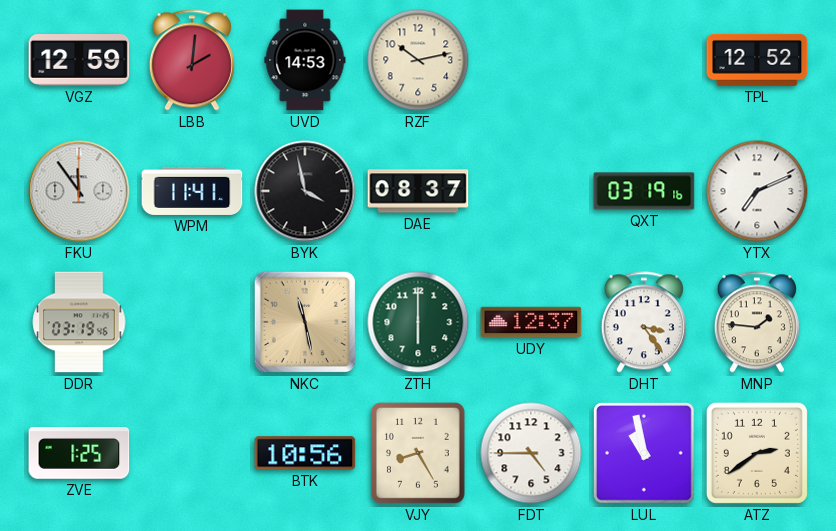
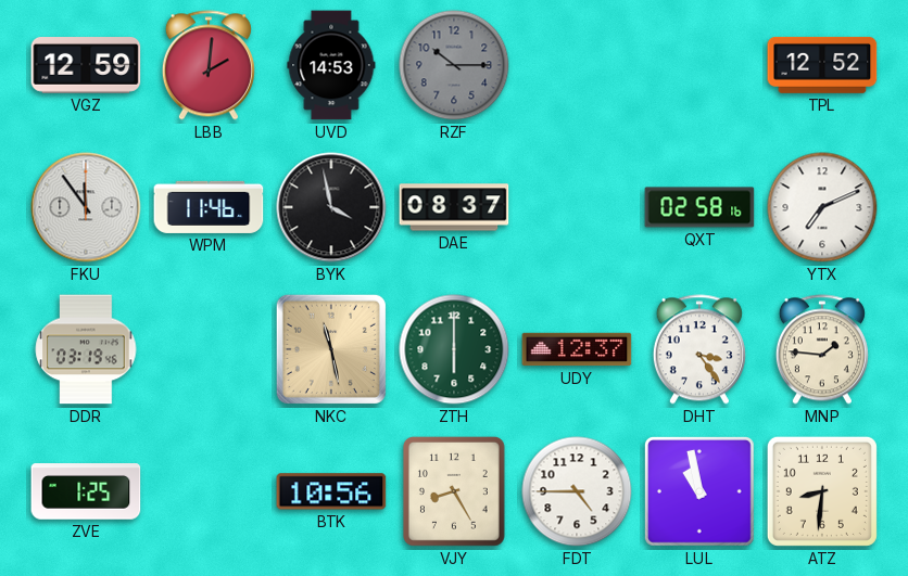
RZF: 10:13 -> 10:15 (454, 65)
RZF dial: cream -> grey (454, 65)
WPM: 11:41 -> 11:46 (209, 207)
QXT: 03:19 -> 02:58 (699, 207)
ATZ: 2:39 -> 8:31 (822, 491)
